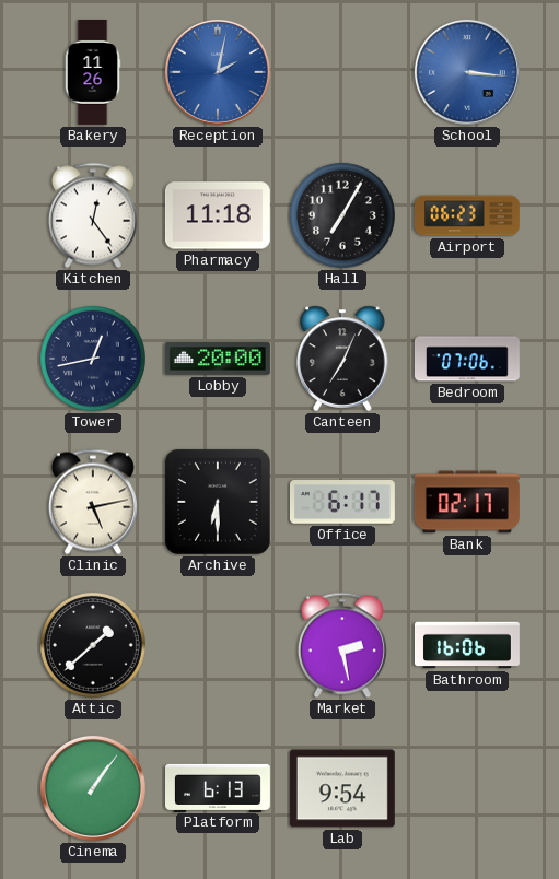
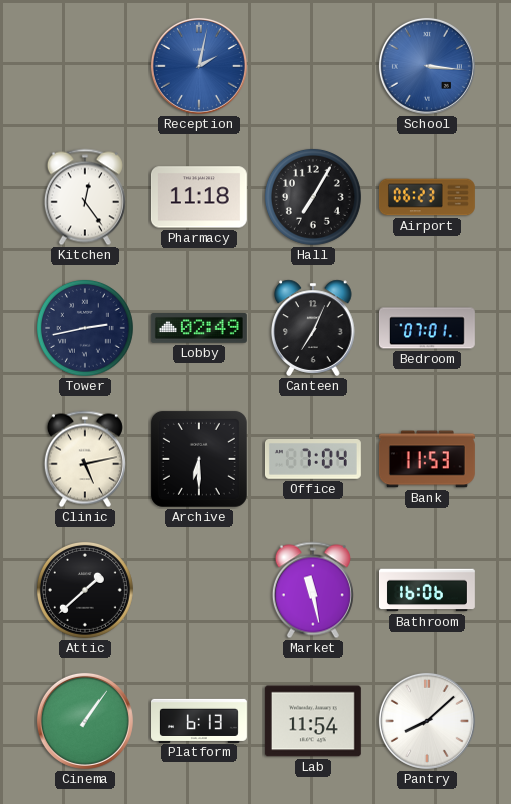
Bakery: 11:26 -> none (93, 72)
Tower: 12:43 -> 2:43 (85, 328)
Lobby: 20:00 -> 02:49 (199, 329)
Bedroom: 07:06 -> 07:01 (427, 328)
Office: 6:17 -> 7:04 (313, 460)
Bank: 02:17 -> 11:53 (427, 459)
Market: 2:28 -> 11:28 (313, 590)
Lab: 9:54 -> 11:54 (313, 721)
Pantry: none -> 8:08 (427, 721)
